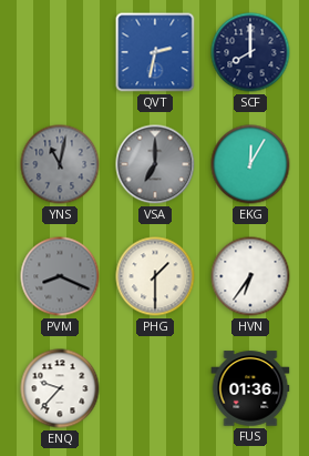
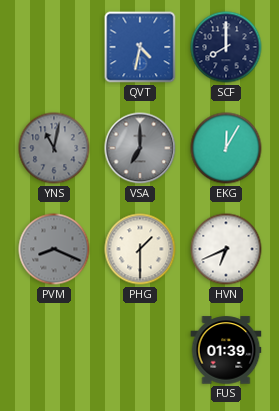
QVT: 2:32 -> 4:32 (140, 47)
HVN: 6:36 -> 6:41 (226, 249)
ENQ: 9:37 -> none (60, 388)
FUS: 01:36 -> 01:39 (226, 350)
